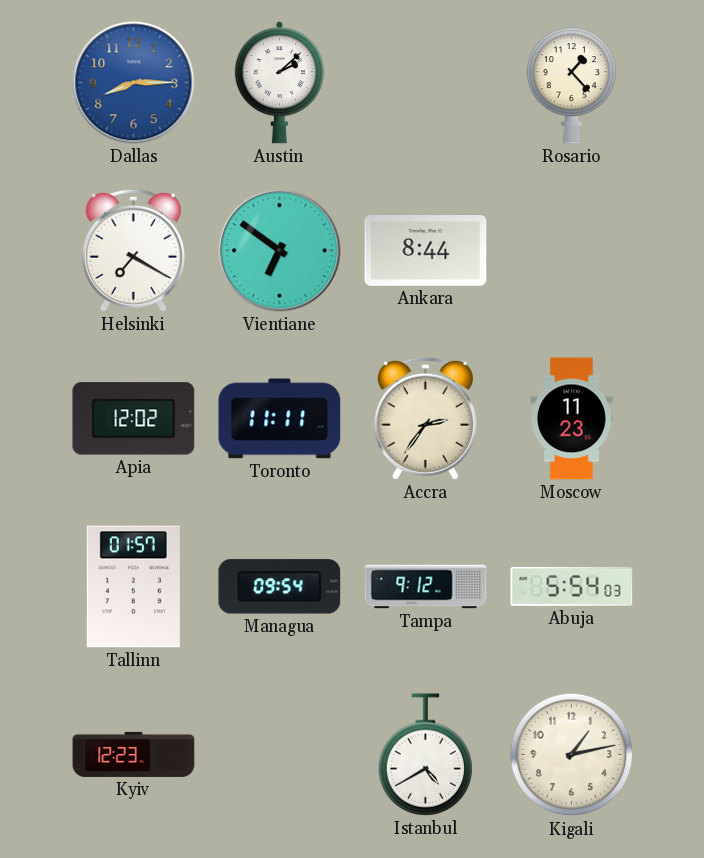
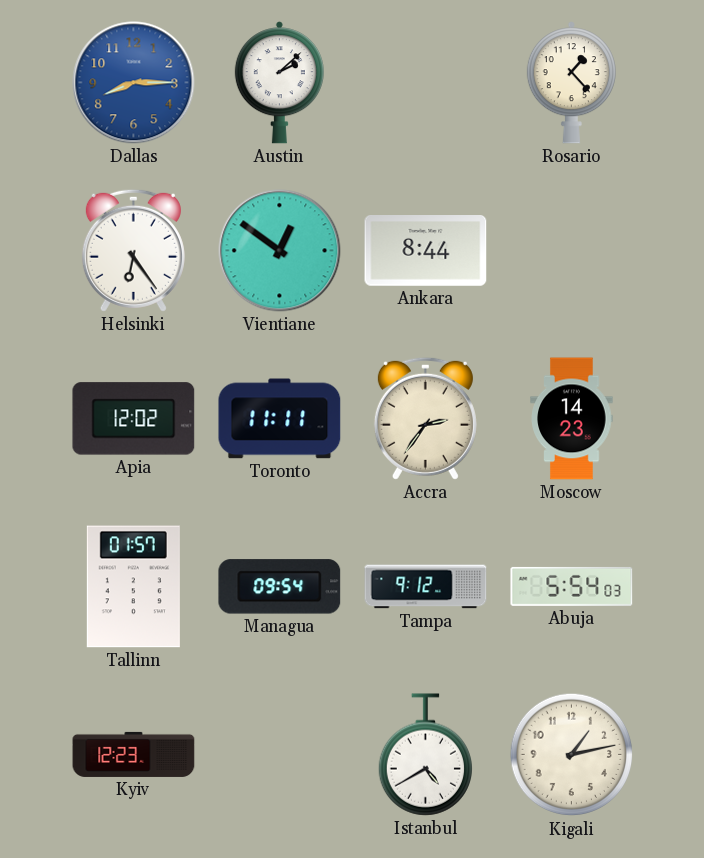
Helsinki: 7:20 -> 6:24 (133, 250)
Vientiane: 6:51 -> 12:51 (280, 251)
Moscow: 11:23 -> 14:23 (572, 419)
